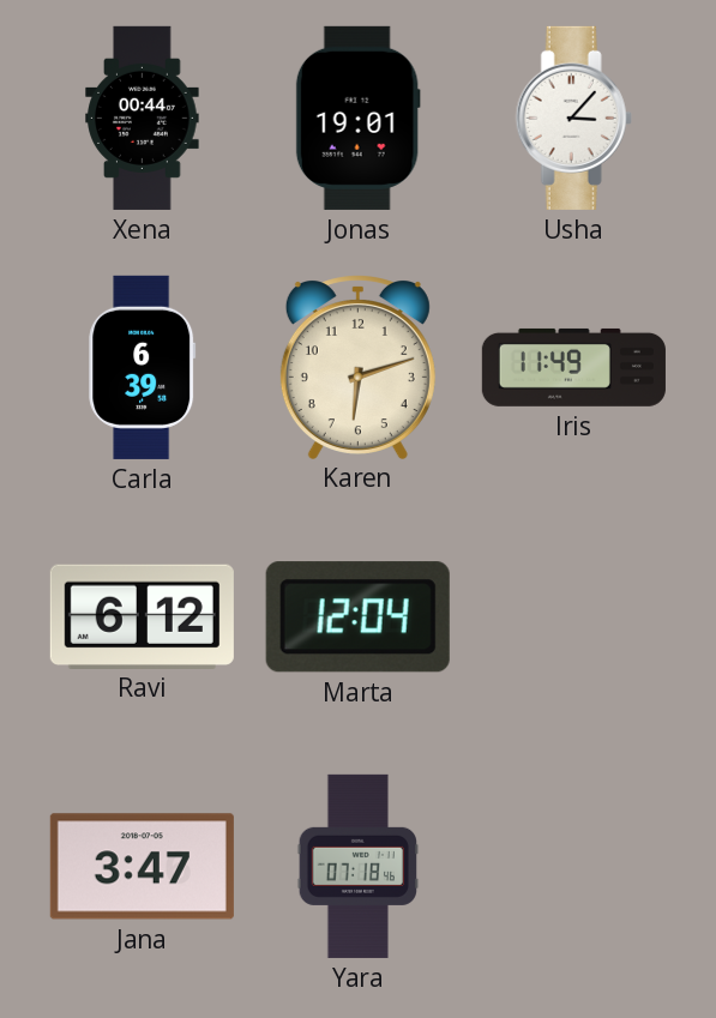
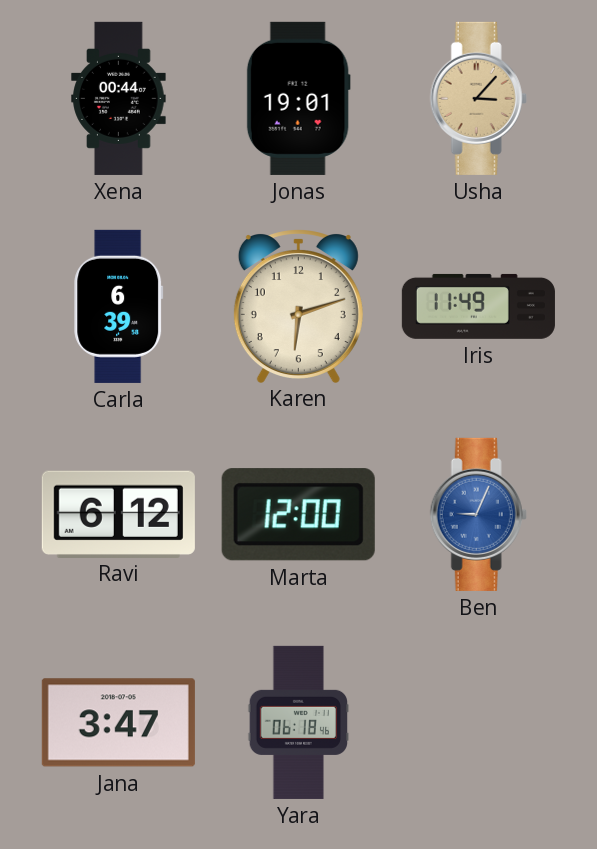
Usha dial: white -> champagne (478, 98)
Marta: 12:04 -> 12:00 (298, 515)
Ben: none -> 9:04 (478, 514)
Yara: 07:18 -> 06:18 (299, 722)
